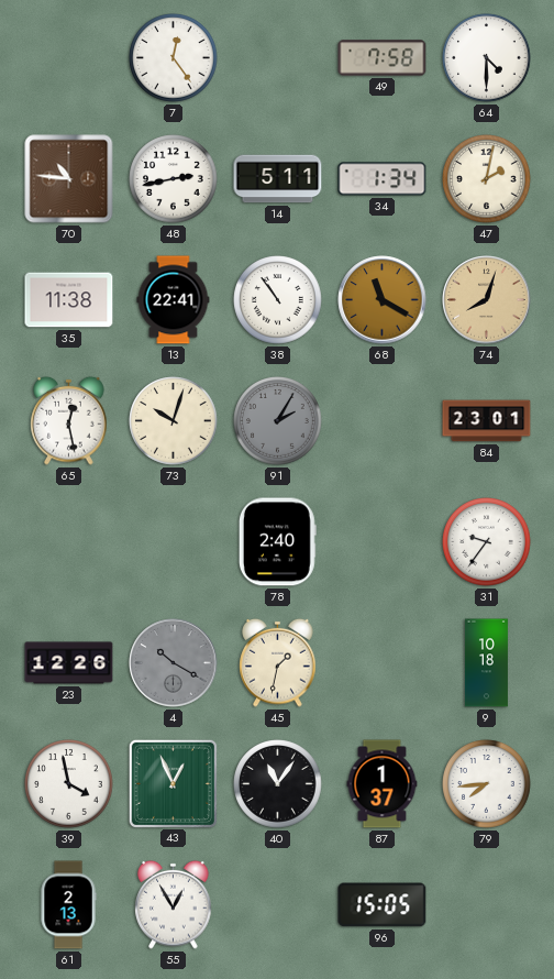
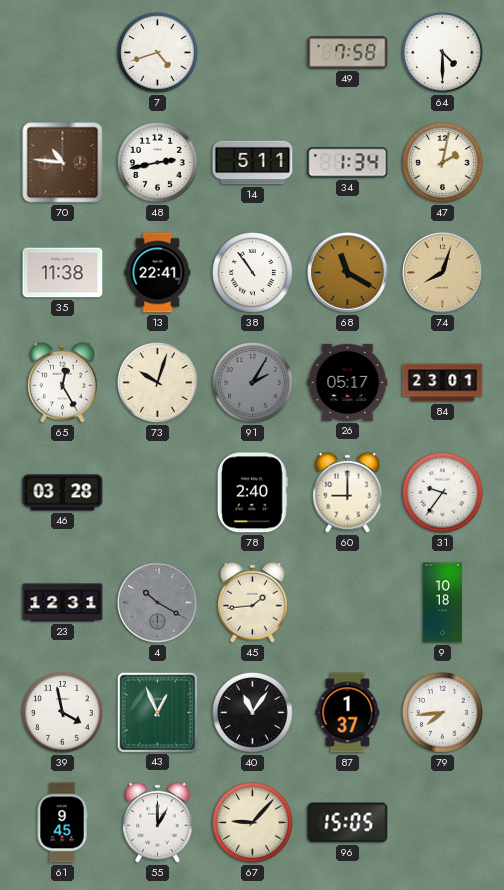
7: 12:24 -> 4:42 (158, 53)
65: 12:28 -> 12:25 (63, 382)
26: none -> 05:17 (348, 382)
46: none -> 03:28 (63, 493)
60: none -> 9:00 (348, 492)
23: 12:26 -> 12:31 (63, 603)
45: 1:32 -> 1:44 (253, 602)
61: 2:13 -> 9:45 (62, 823)
55: 12:55 -> 1:00 (158, 822)
67: none -> 9:07 (253, 823)
